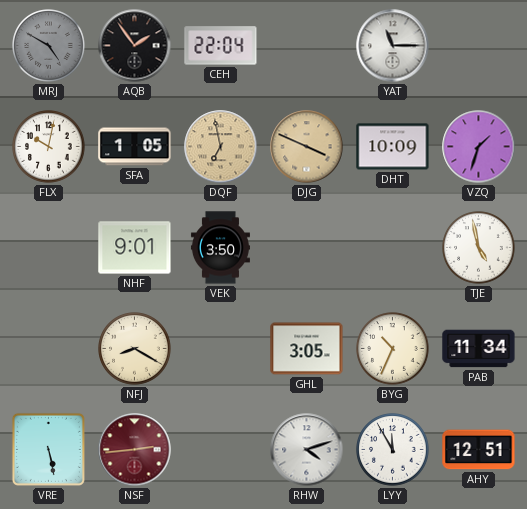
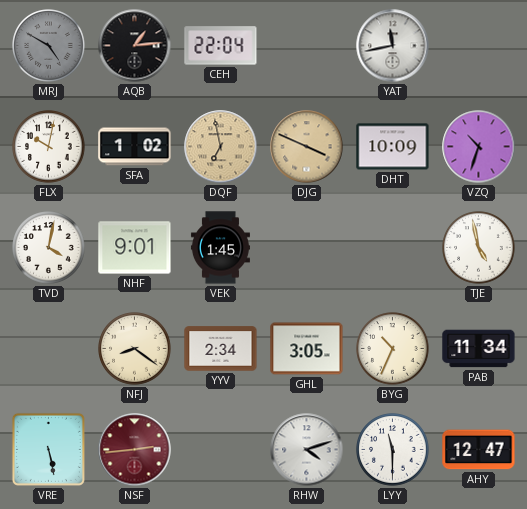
AQB: 1:54 -> 1:14 (135, 46)
YAT: 11:15 -> 11:43 (393, 46)
SFA: 1:05 -> 1:02 (135, 147)
VZQ: 1:33 -> 10:33 (479, 147)
TVD: none -> 4:02 (49, 248)
VEK: 3:50 -> 1:45 (220, 248)
NFJ: 8:20 -> 8:21 (135, 349)
YYV: none -> 2:34 (221, 349)
LYY: 11:55 -> 11:30 (393, 450)
AHY: 12:51 -> 12:47 (479, 450)
